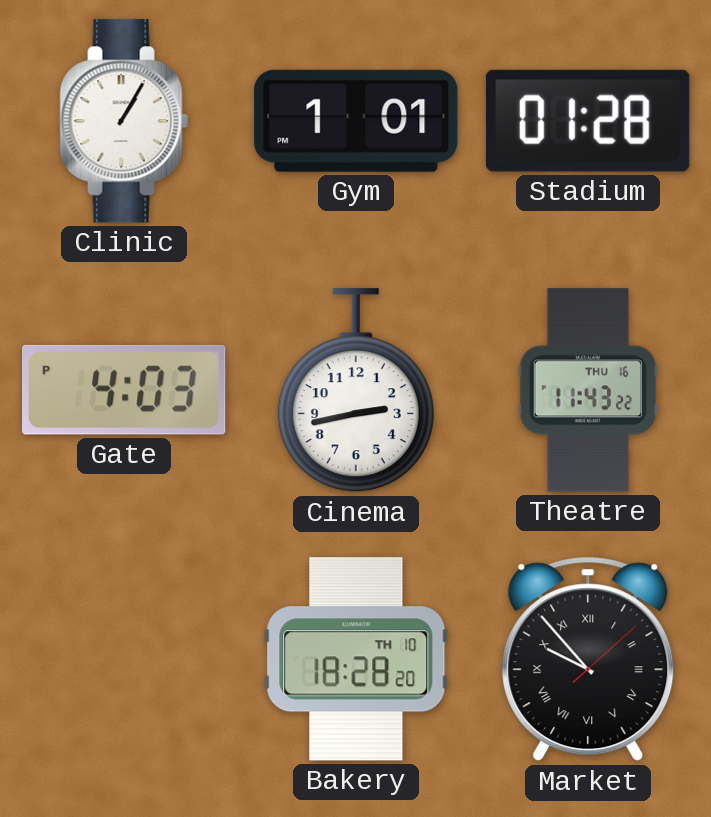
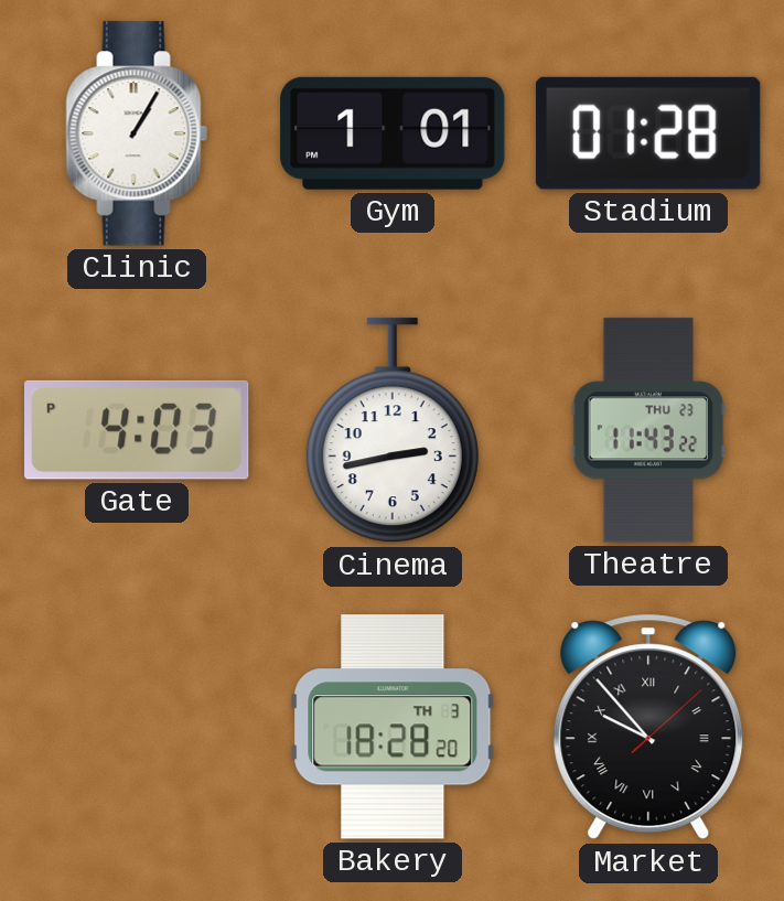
Theatre date: THU 16 -> THU 23 (648, 430)
Bakery date: TH 10 -> TH 3 (393, 727)
